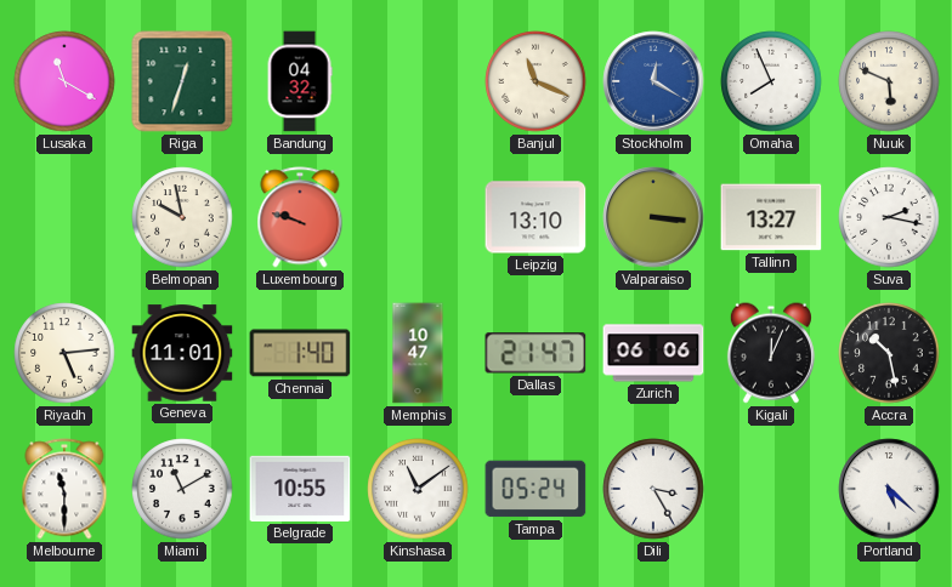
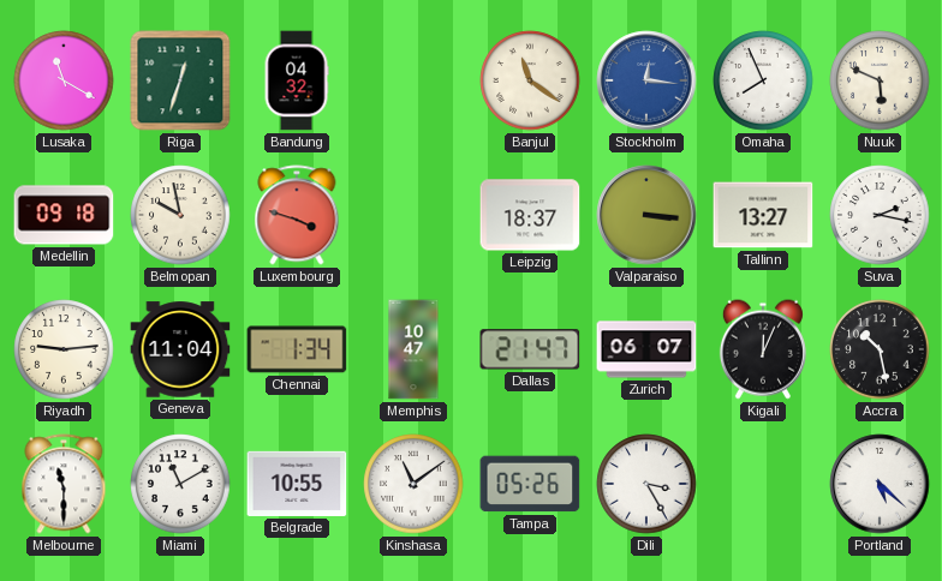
Banjul: 11:19 -> 11:21 (530, 80)
Stockholm: 12:20 -> 12:16 (646, 80)
Medellin: none -> 09:18 (64, 215)
Luxembourg: 9:48 -> 3:48 (297, 215)
Leipzig: 13:10 -> 18:37 (530, 215)
Riyadh: 5:14 -> 9:14 (64, 349)
Geneva: 11:01 -> 11:04 (180, 349)
Chennai: 1:40 -> 1:34 (297, 349)
Zurich: 06:06 -> 06:07 (646, 349)
Tampa: 05:24 -> 05:26 (530, 484)
